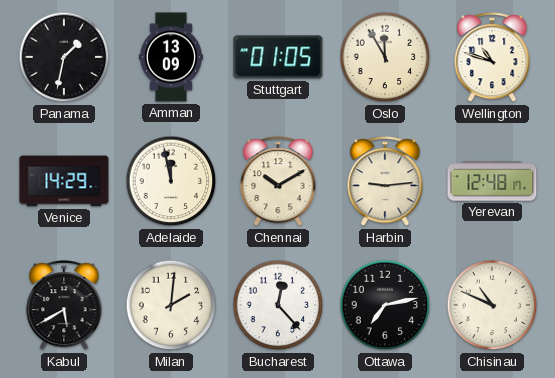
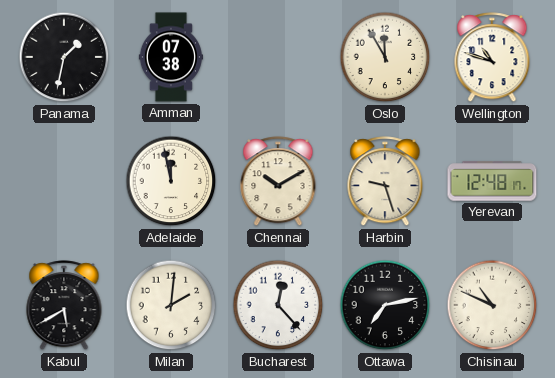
Amman: 13:09 -> 07:38 (171, 57)
Stuttgart: 01:05 -> none (278, 57)
Venice: 14:29 -> none (64, 181)
Harbin: 9:14 -> 9:27 (385, 182)
